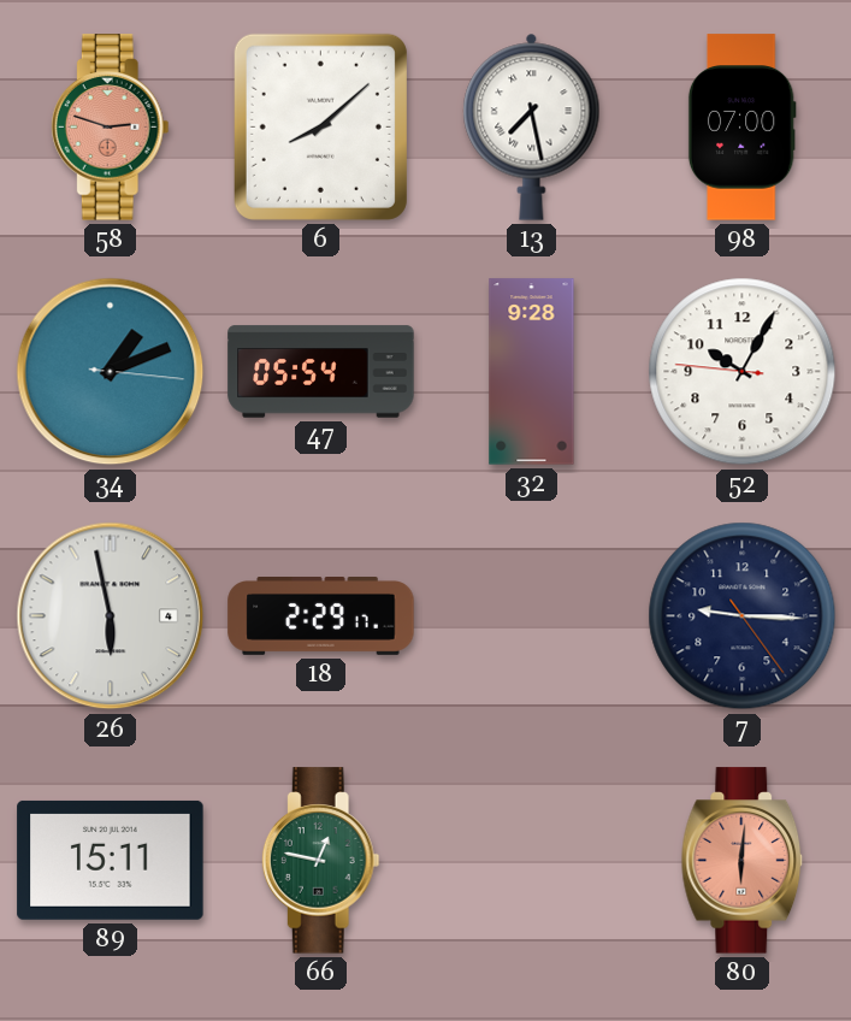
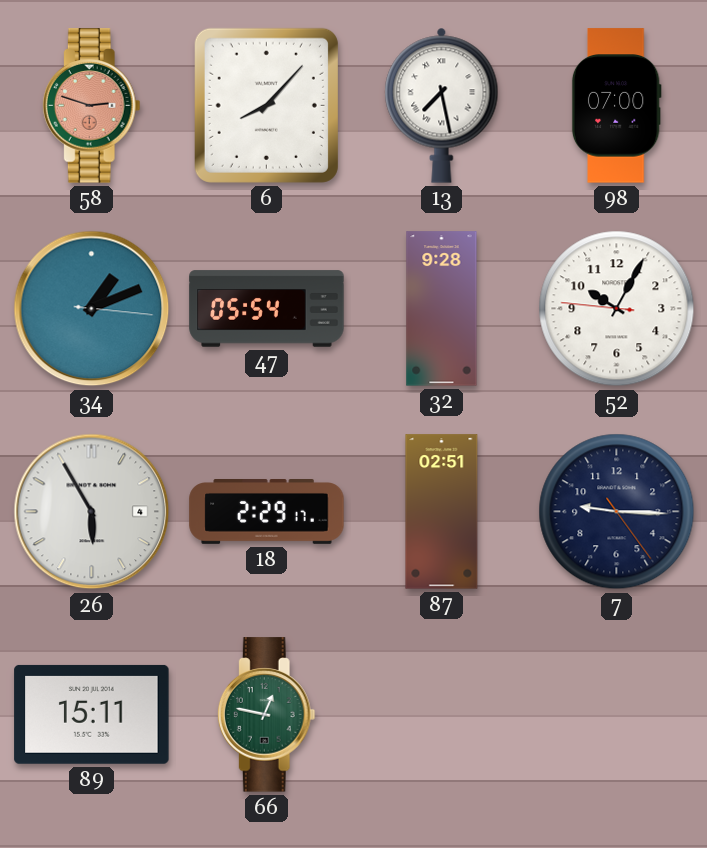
6: 8:08 -> 8:07 (266, 105)
26: 5:58 -> 5:55 (92, 512)
87: none -> 02:51 (442, 512)
80: 6:01 -> none (743, 861)
